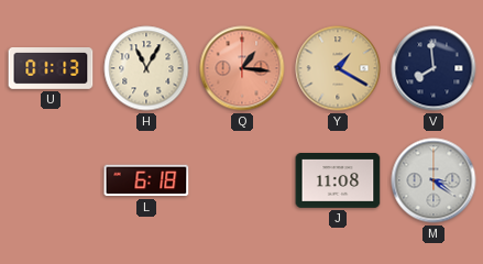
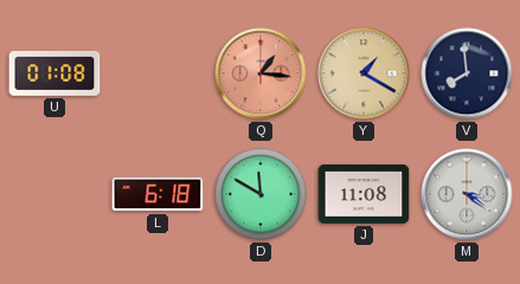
U: 01:13 -> 01:08 (54, 75)
H: 11:05 -> none (146, 68)
D: none -> 11:50 (261, 194)
